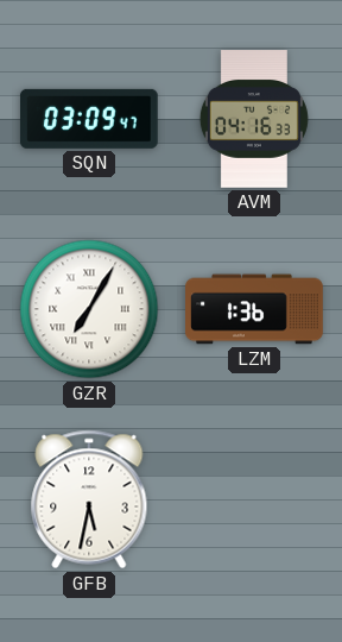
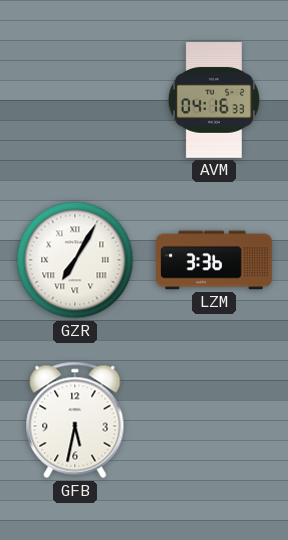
SQN: 03:09 -> none (89, 119)
LZM: 1:36 -> 3:36 (214, 260)
